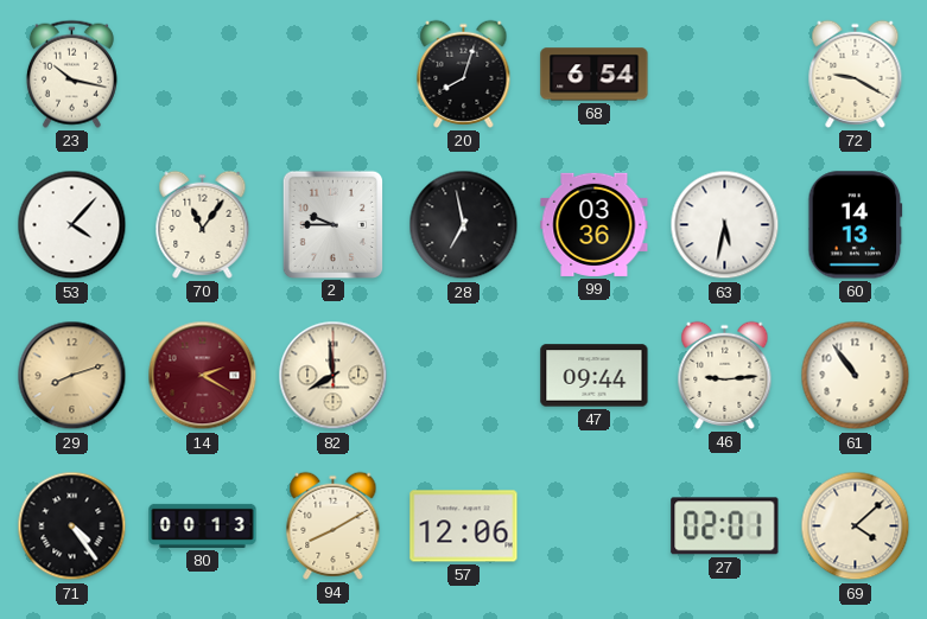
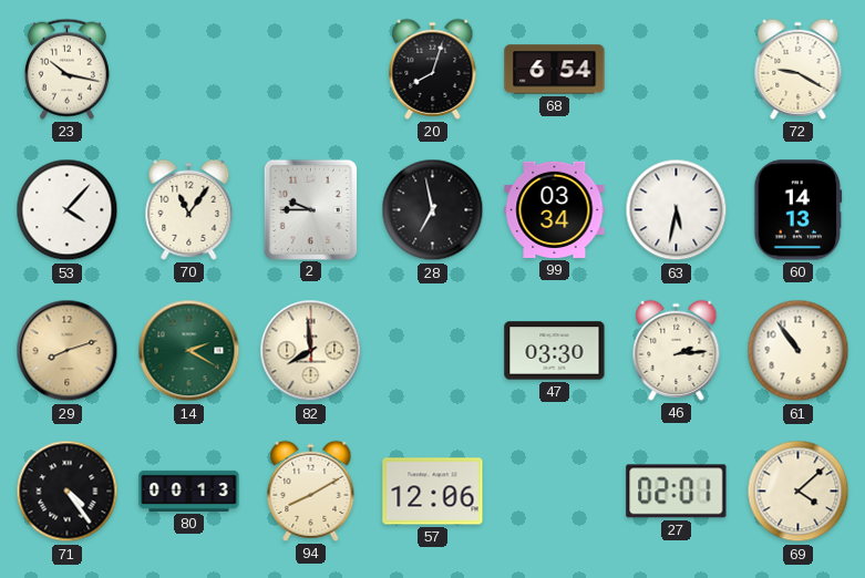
99: 03:36 -> 03:34 (555, 209)
14 dial: burgundy -> green (189, 351)
47: 09:44 -> 03:30 (555, 351)
46: 9:14 -> 2:14 (677, 350)
